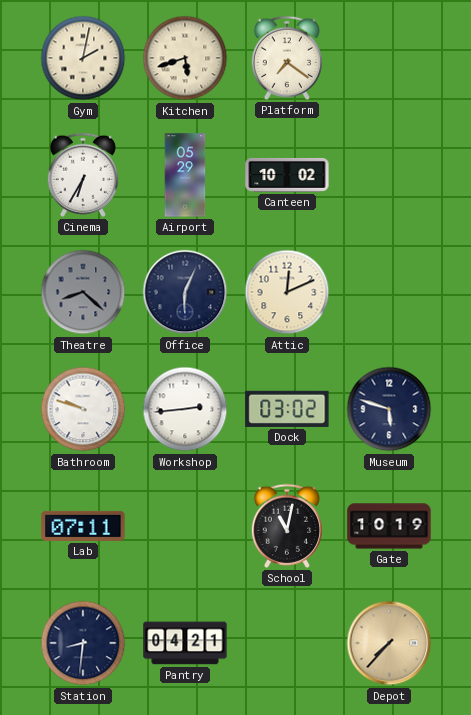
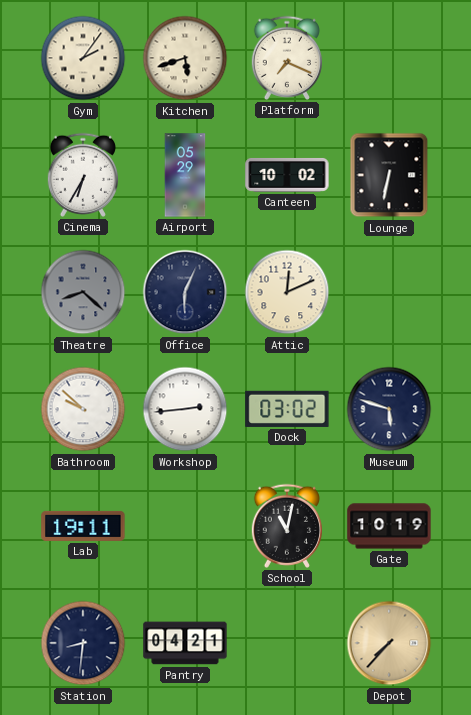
Gym: 2:02 -> 2:06 (83, 58)
Platform: 7:21 -> 7:19 (286, 58)
Lounge: none -> 6:32 (389, 175)
Bathroom: 9:48 -> 9:52 (83, 409)
Lab: 07:11 -> 19:11 (83, 526)
